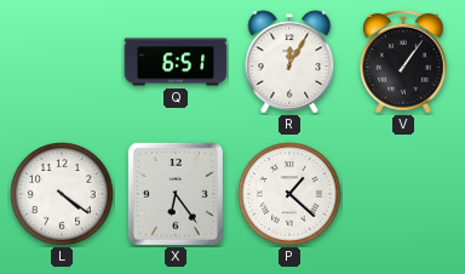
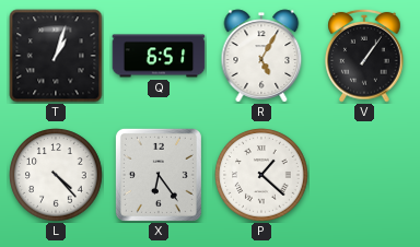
T: none -> 1:03 (56, 56)
R: 12:05 -> 5:05 (261, 56)
L: 4:21 -> 4:23 (56, 175)
